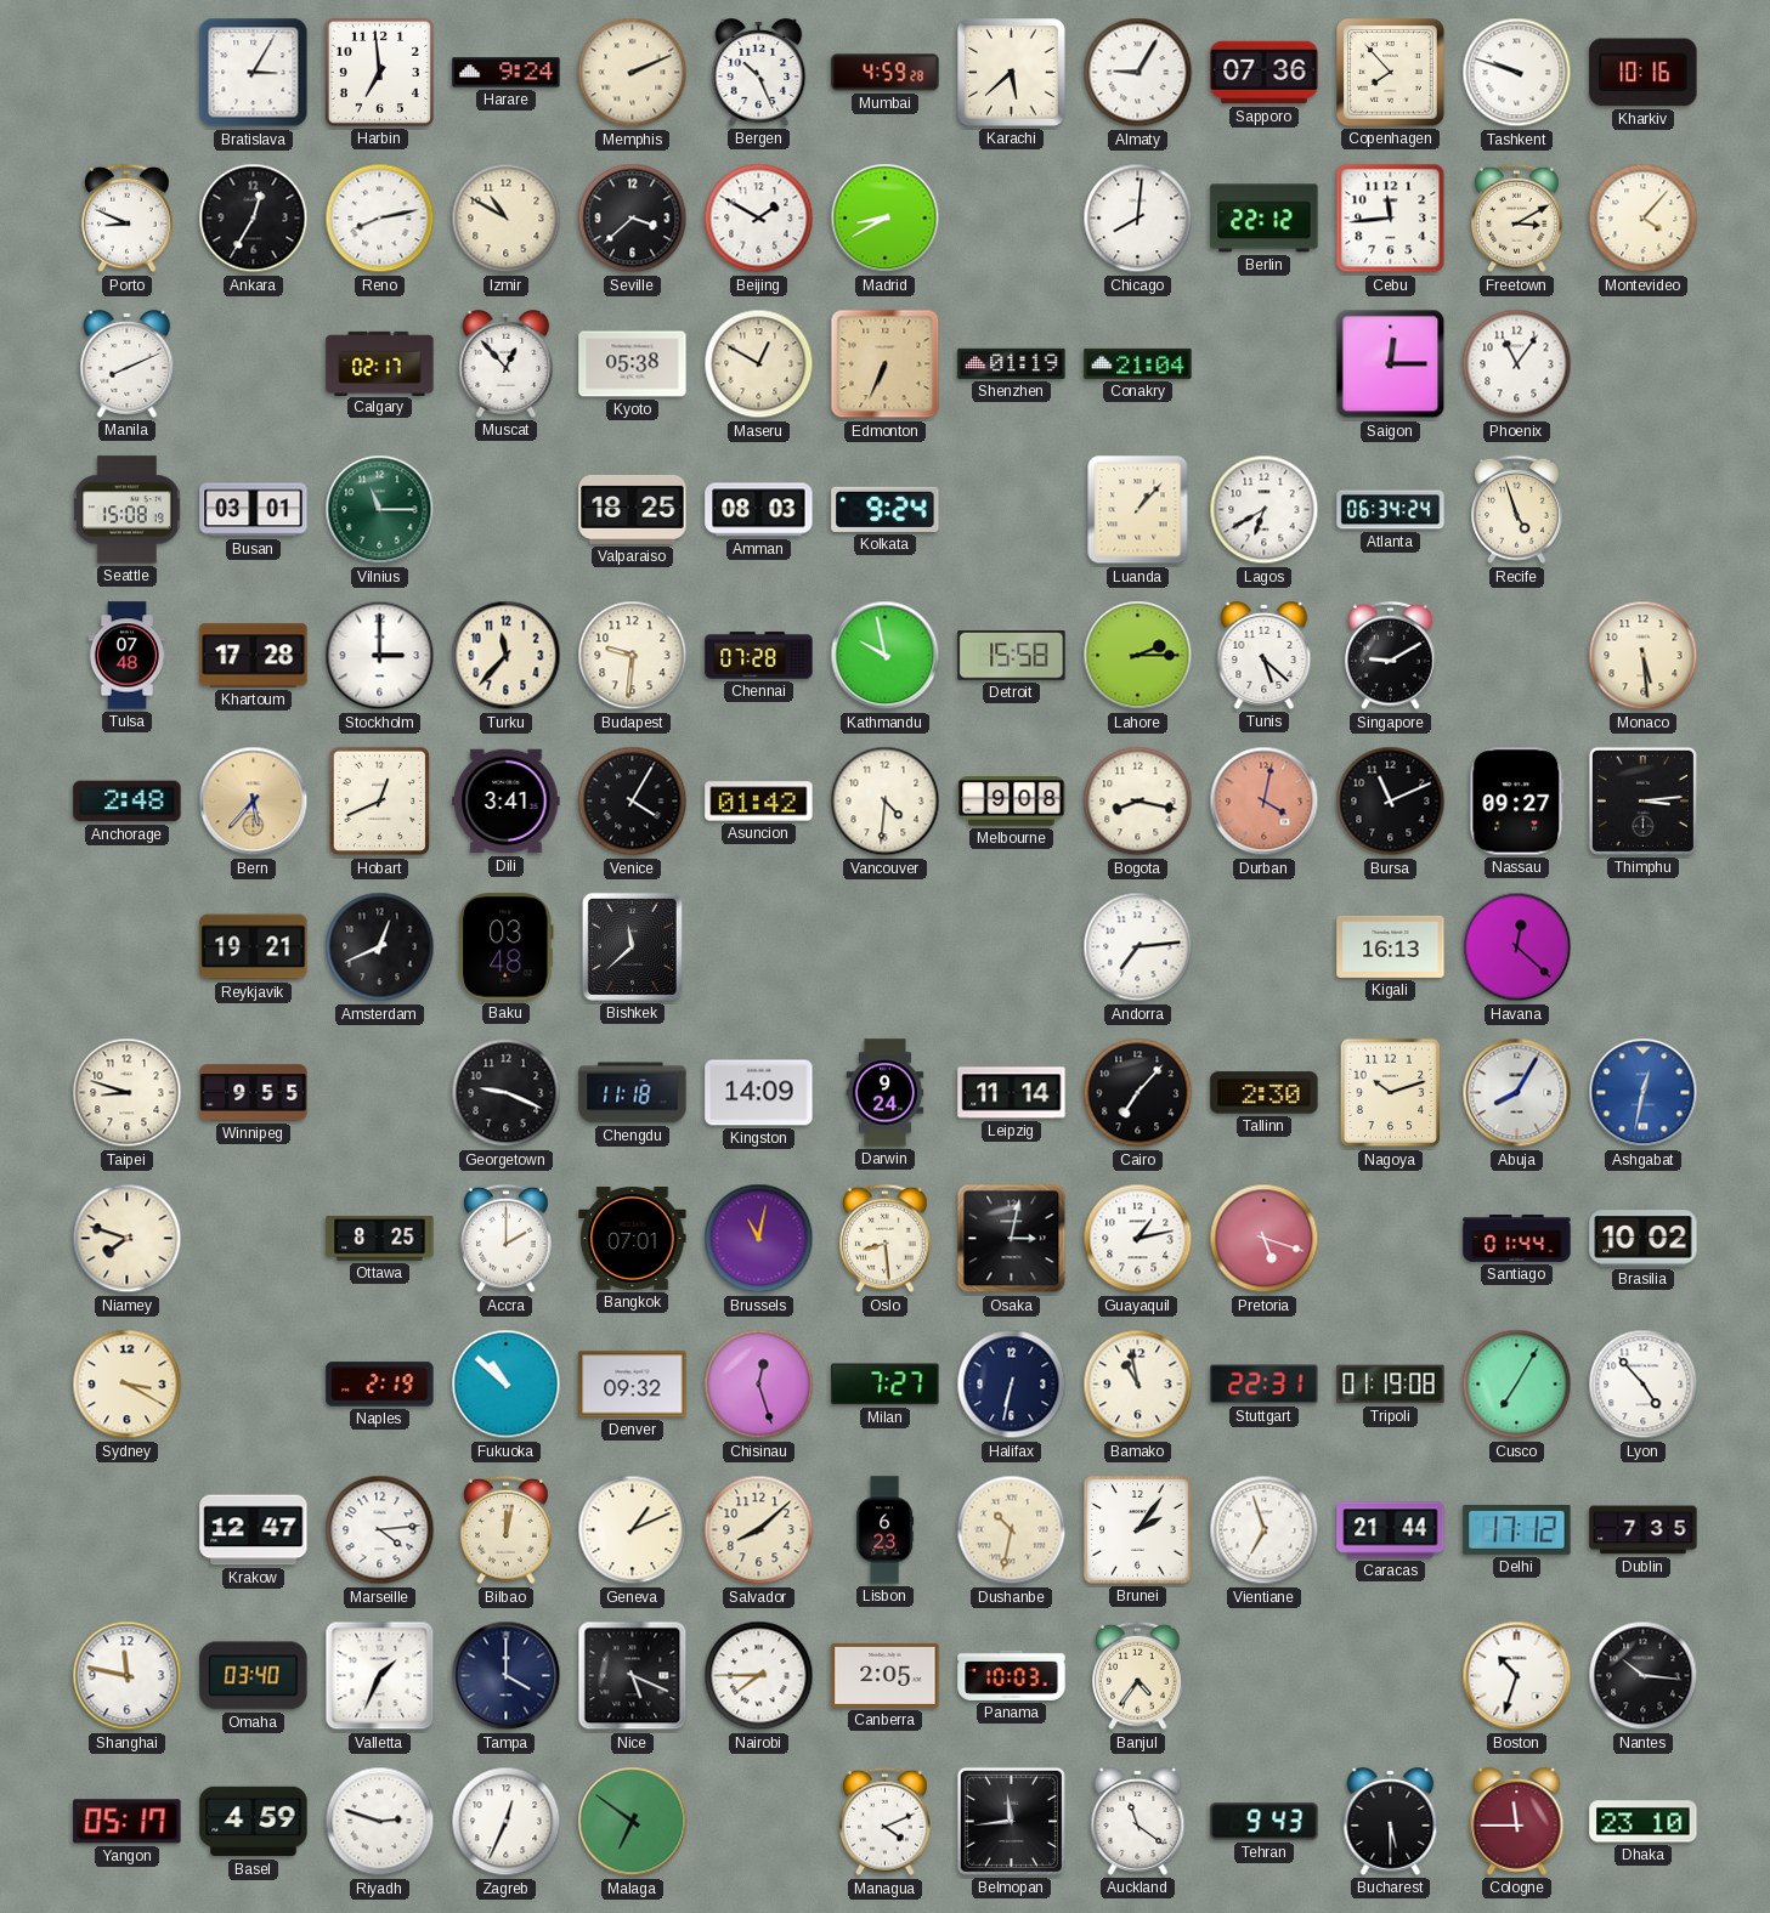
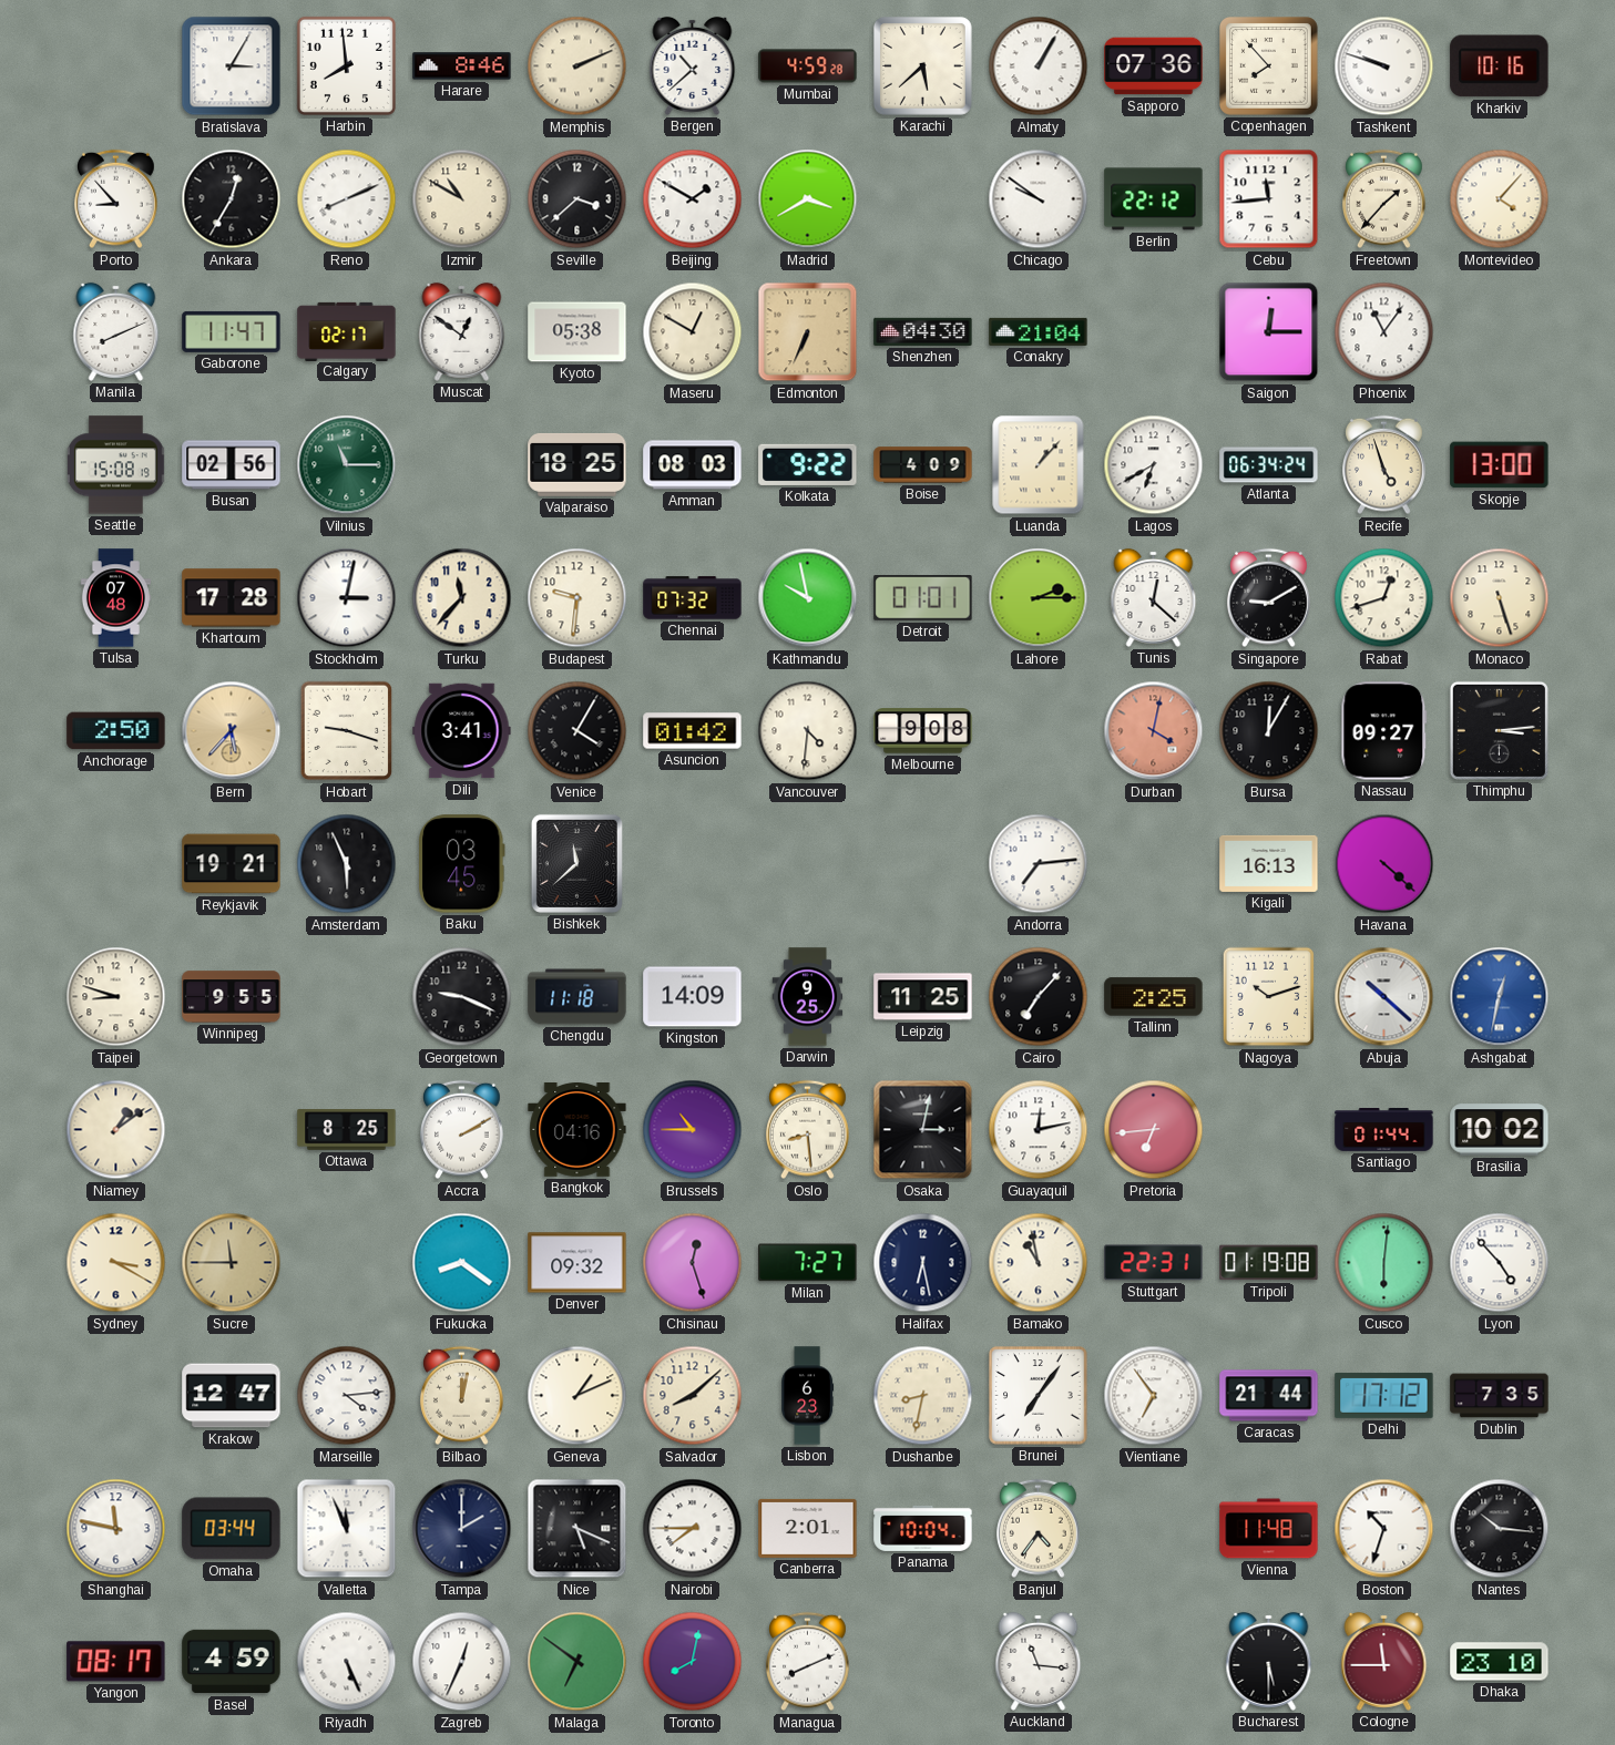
Harbin: 6:59 -> 7:59 (346, 65)
Harare: 9:24 -> 8:46 (462, 66)
Bergen: 10:26 -> 10:38 (693, 65)
Almaty: 9:05 -> 1:05 (1039, 66)
Porto: 8:49 -> 8:53 (116, 199)
Reno: 8:13 -> 8:11 (347, 199)
Madrid: 8:40 -> 3:40 (808, 199)
Chicago: 8:01 -> 9:51 (1039, 199)
Freetown: 3:10 -> 1:37 (1384, 199)
Gaborone: none -> 11:47 (232, 331)
Muscat: 12:53 -> 12:51 (462, 331)
Shenzhen: 01:19 -> 04:30 (923, 331)
Busan: 03:01 -> 02:56 (232, 465)
Kolkata: 9:24 -> 9:22 (808, 464)
Boise: none -> 4:09 (923, 465)
Skopje: none -> 13:00 (1500, 465)
Stockholm: 3:00 -> 3:02 (347, 598)
Chennai: 07:28 -> 07:32 (693, 598)
Detroit: 15:58 -> 01:01 (923, 598)
Tunis: 5:22 -> 12:22 (1154, 597)
Rabat: none -> 12:42 (1384, 598)
Monaco: 5:29 -> 5:27 (1500, 598)
Anchorage: 2:48 -> 2:50 (116, 731)
Hobart: 12:41 -> 9:18 (347, 731)
Bogota: 8:17 -> none (1138, 802)
Bursa: 11:11 -> 12:05 (1269, 731)
Amsterdam: 12:41 -> 5:56 (347, 864)
Baku: 03:48 -> 03:45 (462, 864)
Havana: 12:22 -> 4:22 (1384, 864)
Darwin: 9:24 -> 9:25 (808, 997)
Leipzig: 11:14 -> 11:25 (923, 997)
Tallinn: 2:30 -> 2:25 (1154, 997)
Abuja: 8:05 -> 10:22 (1384, 997)
Niamey: 7:48 -> 1:09 (116, 1130)
Accra: 2:00 -> 2:10 (462, 1130)
Bangkok: 07:01 -> 04:16 (577, 1130)
Brussels: 11:02 -> 10:45 (693, 1130)
Guayaquil: 1:13 -> 12:13 (1039, 1130)
Pretoria: 5:18 -> 6:44 (1154, 1130)
Sucre: none -> 11:45 (232, 1263)
Naples: 2:19 -> none (380, 1385)
Fukuoka: 10:52 -> 8:21 (462, 1263)
Halifax: 6:32 -> 6:28 (923, 1263)
Cusco: 7:05 -> 6:01 (1384, 1263)
Dushanbe: 10:32 -> 8:32 (923, 1396)
Brunei: 2:06 -> 7:06 (1039, 1396)
Vientiane: 6:57 -> 6:54 (1154, 1396)
Omaha: 03:40 -> 03:44 (232, 1529)
Valletta: 1:34 -> 11:56 (347, 1529)
Tampa: 4:00 -> 2:00 (462, 1529)
Canberra: 2:05 -> 2:01 (808, 1528)
Panama: 10:03 -> 10:04 (923, 1528)
Vienna: none -> 11:48 (1269, 1529)
Yangon: 05:17 -> 08:17 (116, 1662)
Riyadh: 2:48 -> 5:26 (347, 1662)
Toronto: none -> 8:02 (693, 1662)
Managua: 4:11 -> 8:11 (808, 1662)
Belmopan: 11:44 -> none (1011, 1821)
Auckland: 11:21 -> 11:16 (1039, 1661)
Tehran: 9:43 -> none (1265, 1822)
